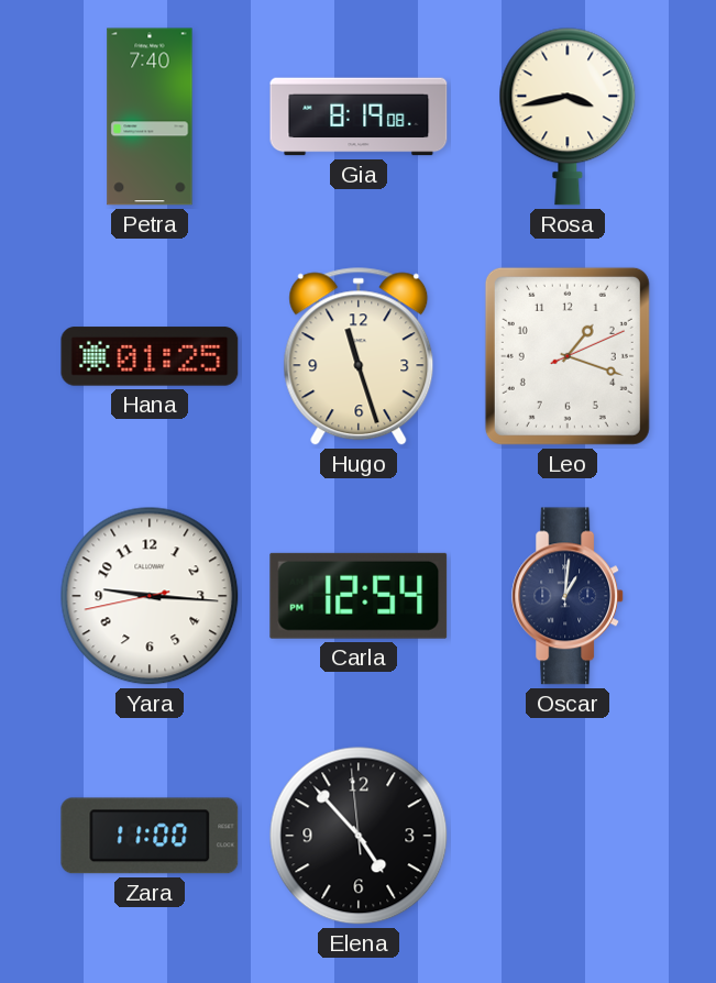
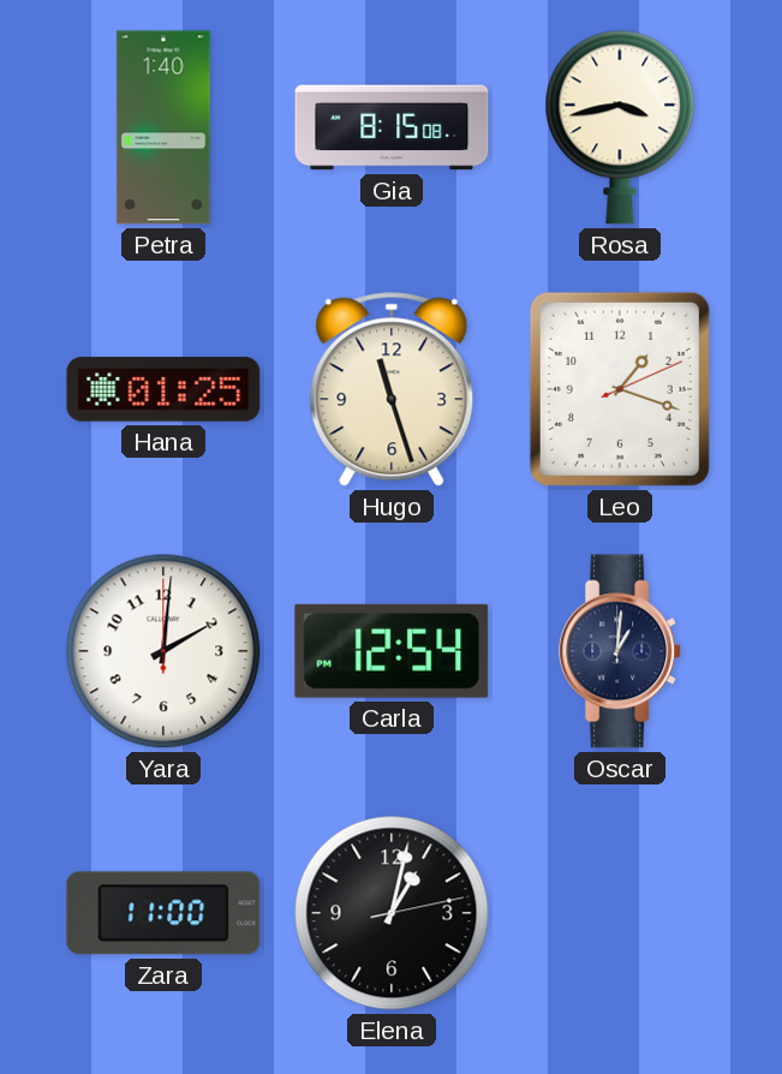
Petra: 7:40 -> 1:40 (163, 127)
Gia: 8:19 -> 8:15 (392, 127)
Yara: 9:15 -> 2:01 (163, 651)
Elena: 4:52 -> 1:02 (392, 913)
